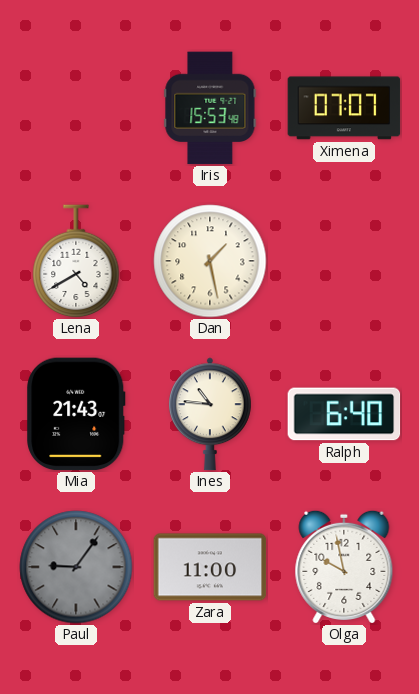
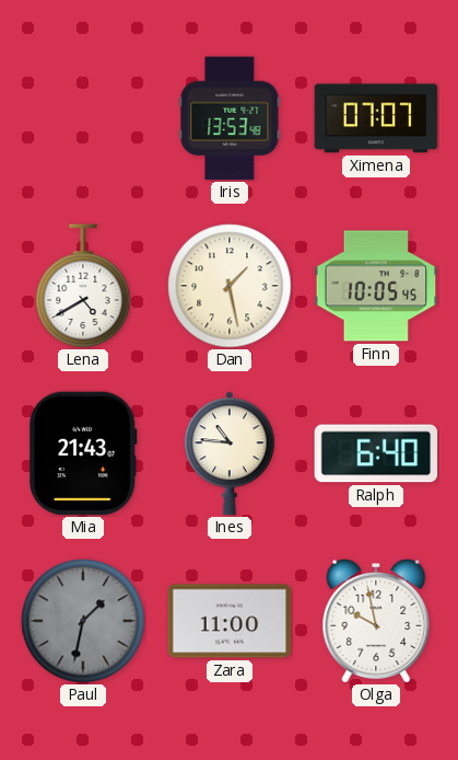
Iris: 15:53 -> 13:53 (230, 118)
Finn: none -> 10:05 (376, 286)
Paul: 9:06 -> 1:32 (83, 621)
